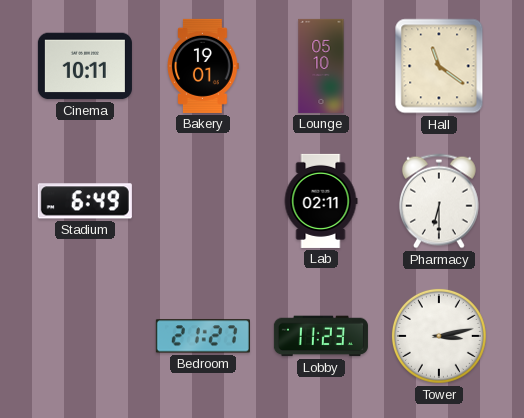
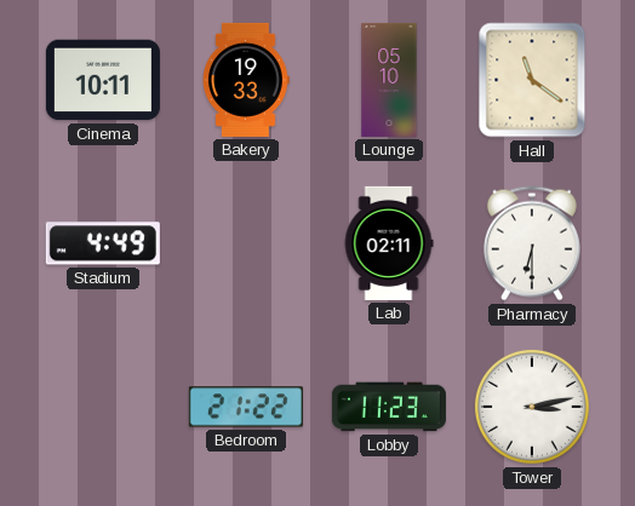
Bakery: 19:01 -> 19:33 (246, 80)
Stadium: 6:49 -> 4:49 (103, 243)
Bedroom: 21:27 -> 21:22 (246, 407)
